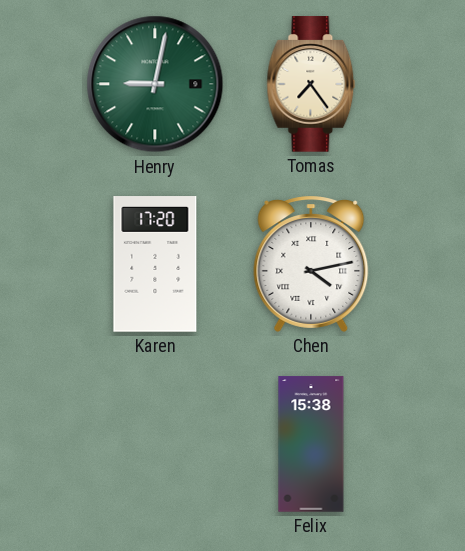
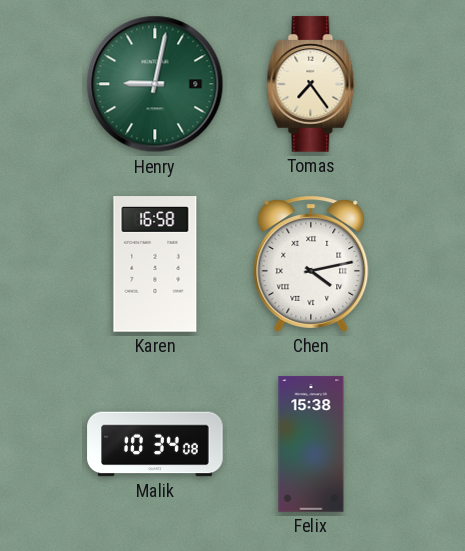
Karen: 17:20 -> 16:58 (155, 264)
Malik: none -> 10:34 (155, 444)
